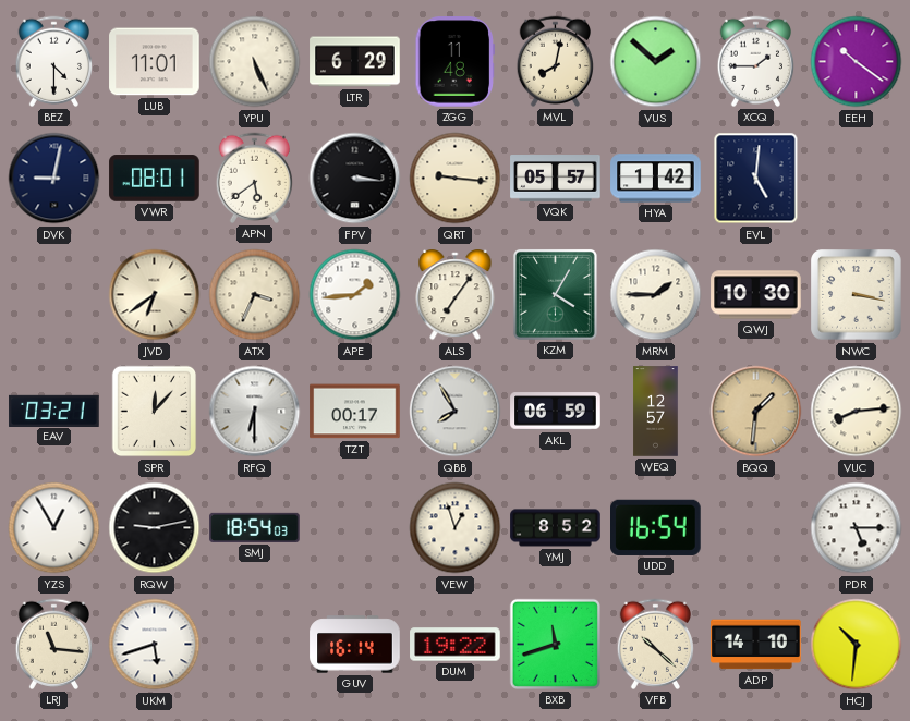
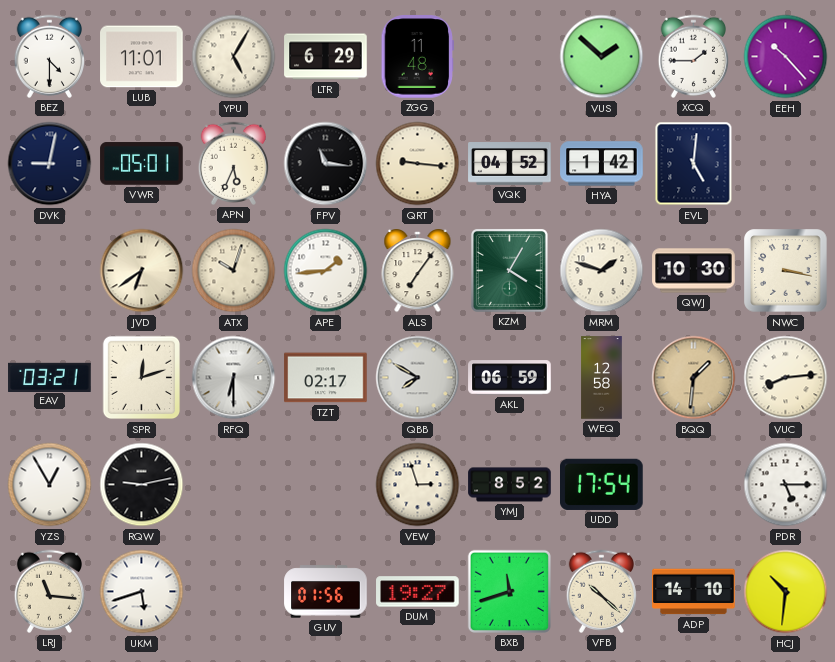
YPU: 5:26 -> 5:05 (234, 57)
MVL: 8:02 -> none (555, 61)
EEH: 10:21 -> 10:23 (786, 57)
VWR: 08:01 -> 05:01 (142, 164)
APN: 5:39 -> 5:34 (233, 163)
FPV: 3:16 -> 11:16 (326, 164)
VQK: 05:57 -> 04:52 (510, 164)
ATX: 3:34 -> 10:03 (234, 271)
MRM: 1:45 -> 1:48 (602, 271)
SPR: 12:07 -> 12:12 (142, 378)
TZT: 00:17 -> 02:17 (326, 378)
QBB: 7:55 -> 7:50 (418, 378)
WEQ: 12:57 -> 12:58 (602, 378)
SMJ: 18:54 -> none (255, 527)
VEW: 12:57 -> 2:57 (418, 485)
UDD: 16:54 -> 17:54 (602, 484)
GUV: 16:14 -> 01:56 (326, 592)
DUM: 19:22 -> 19:27 (418, 592)
